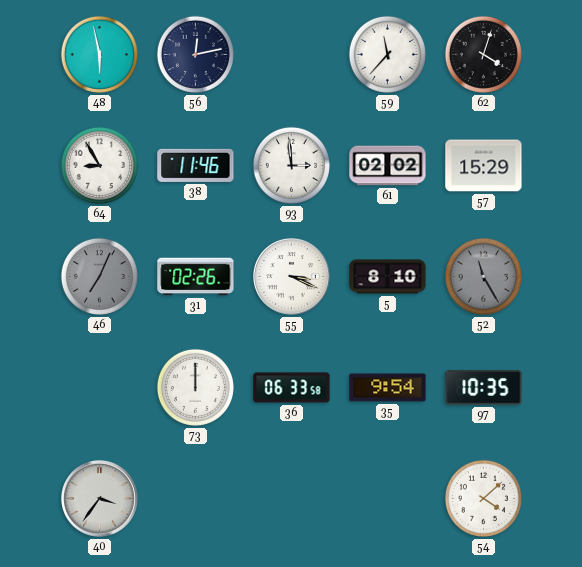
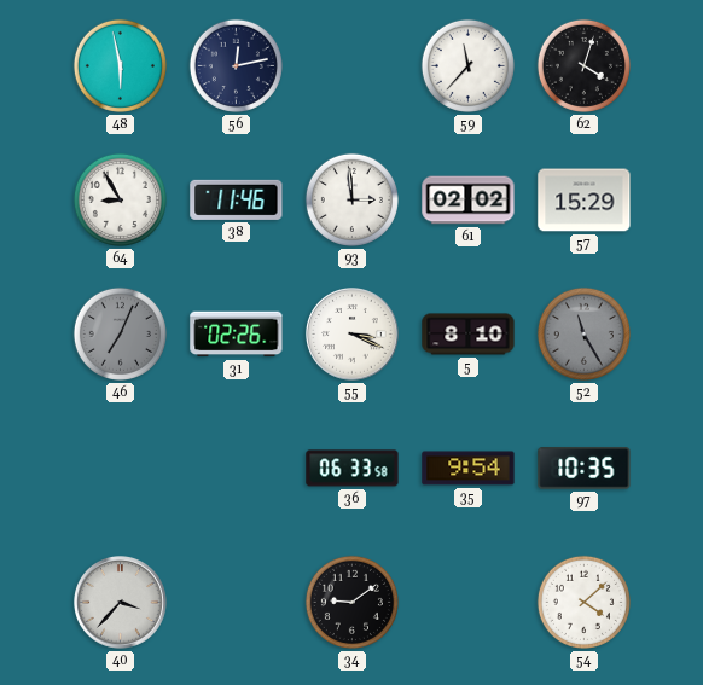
73: 12:00 -> none (195, 387)
40: 3:36 -> 3:37 (121, 603)
34: none -> 9:09 (351, 602)
